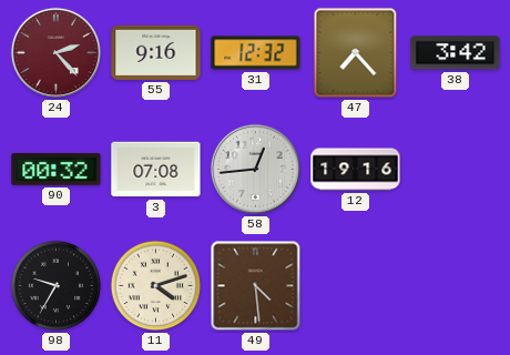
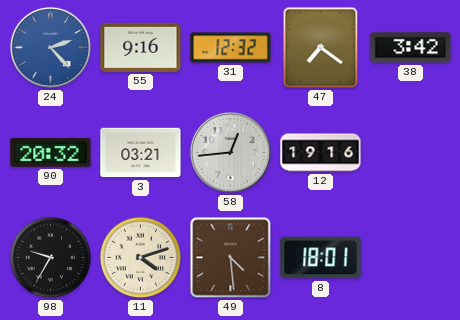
24 dial: burgundy -> blue (50, 47)
47: 7:23 -> 7:21 (321, 48)
90: 00:32 -> 20:32 (51, 153)
3: 07:08 -> 03:21 (141, 153)
8: none -> 18:01 (321, 258)
